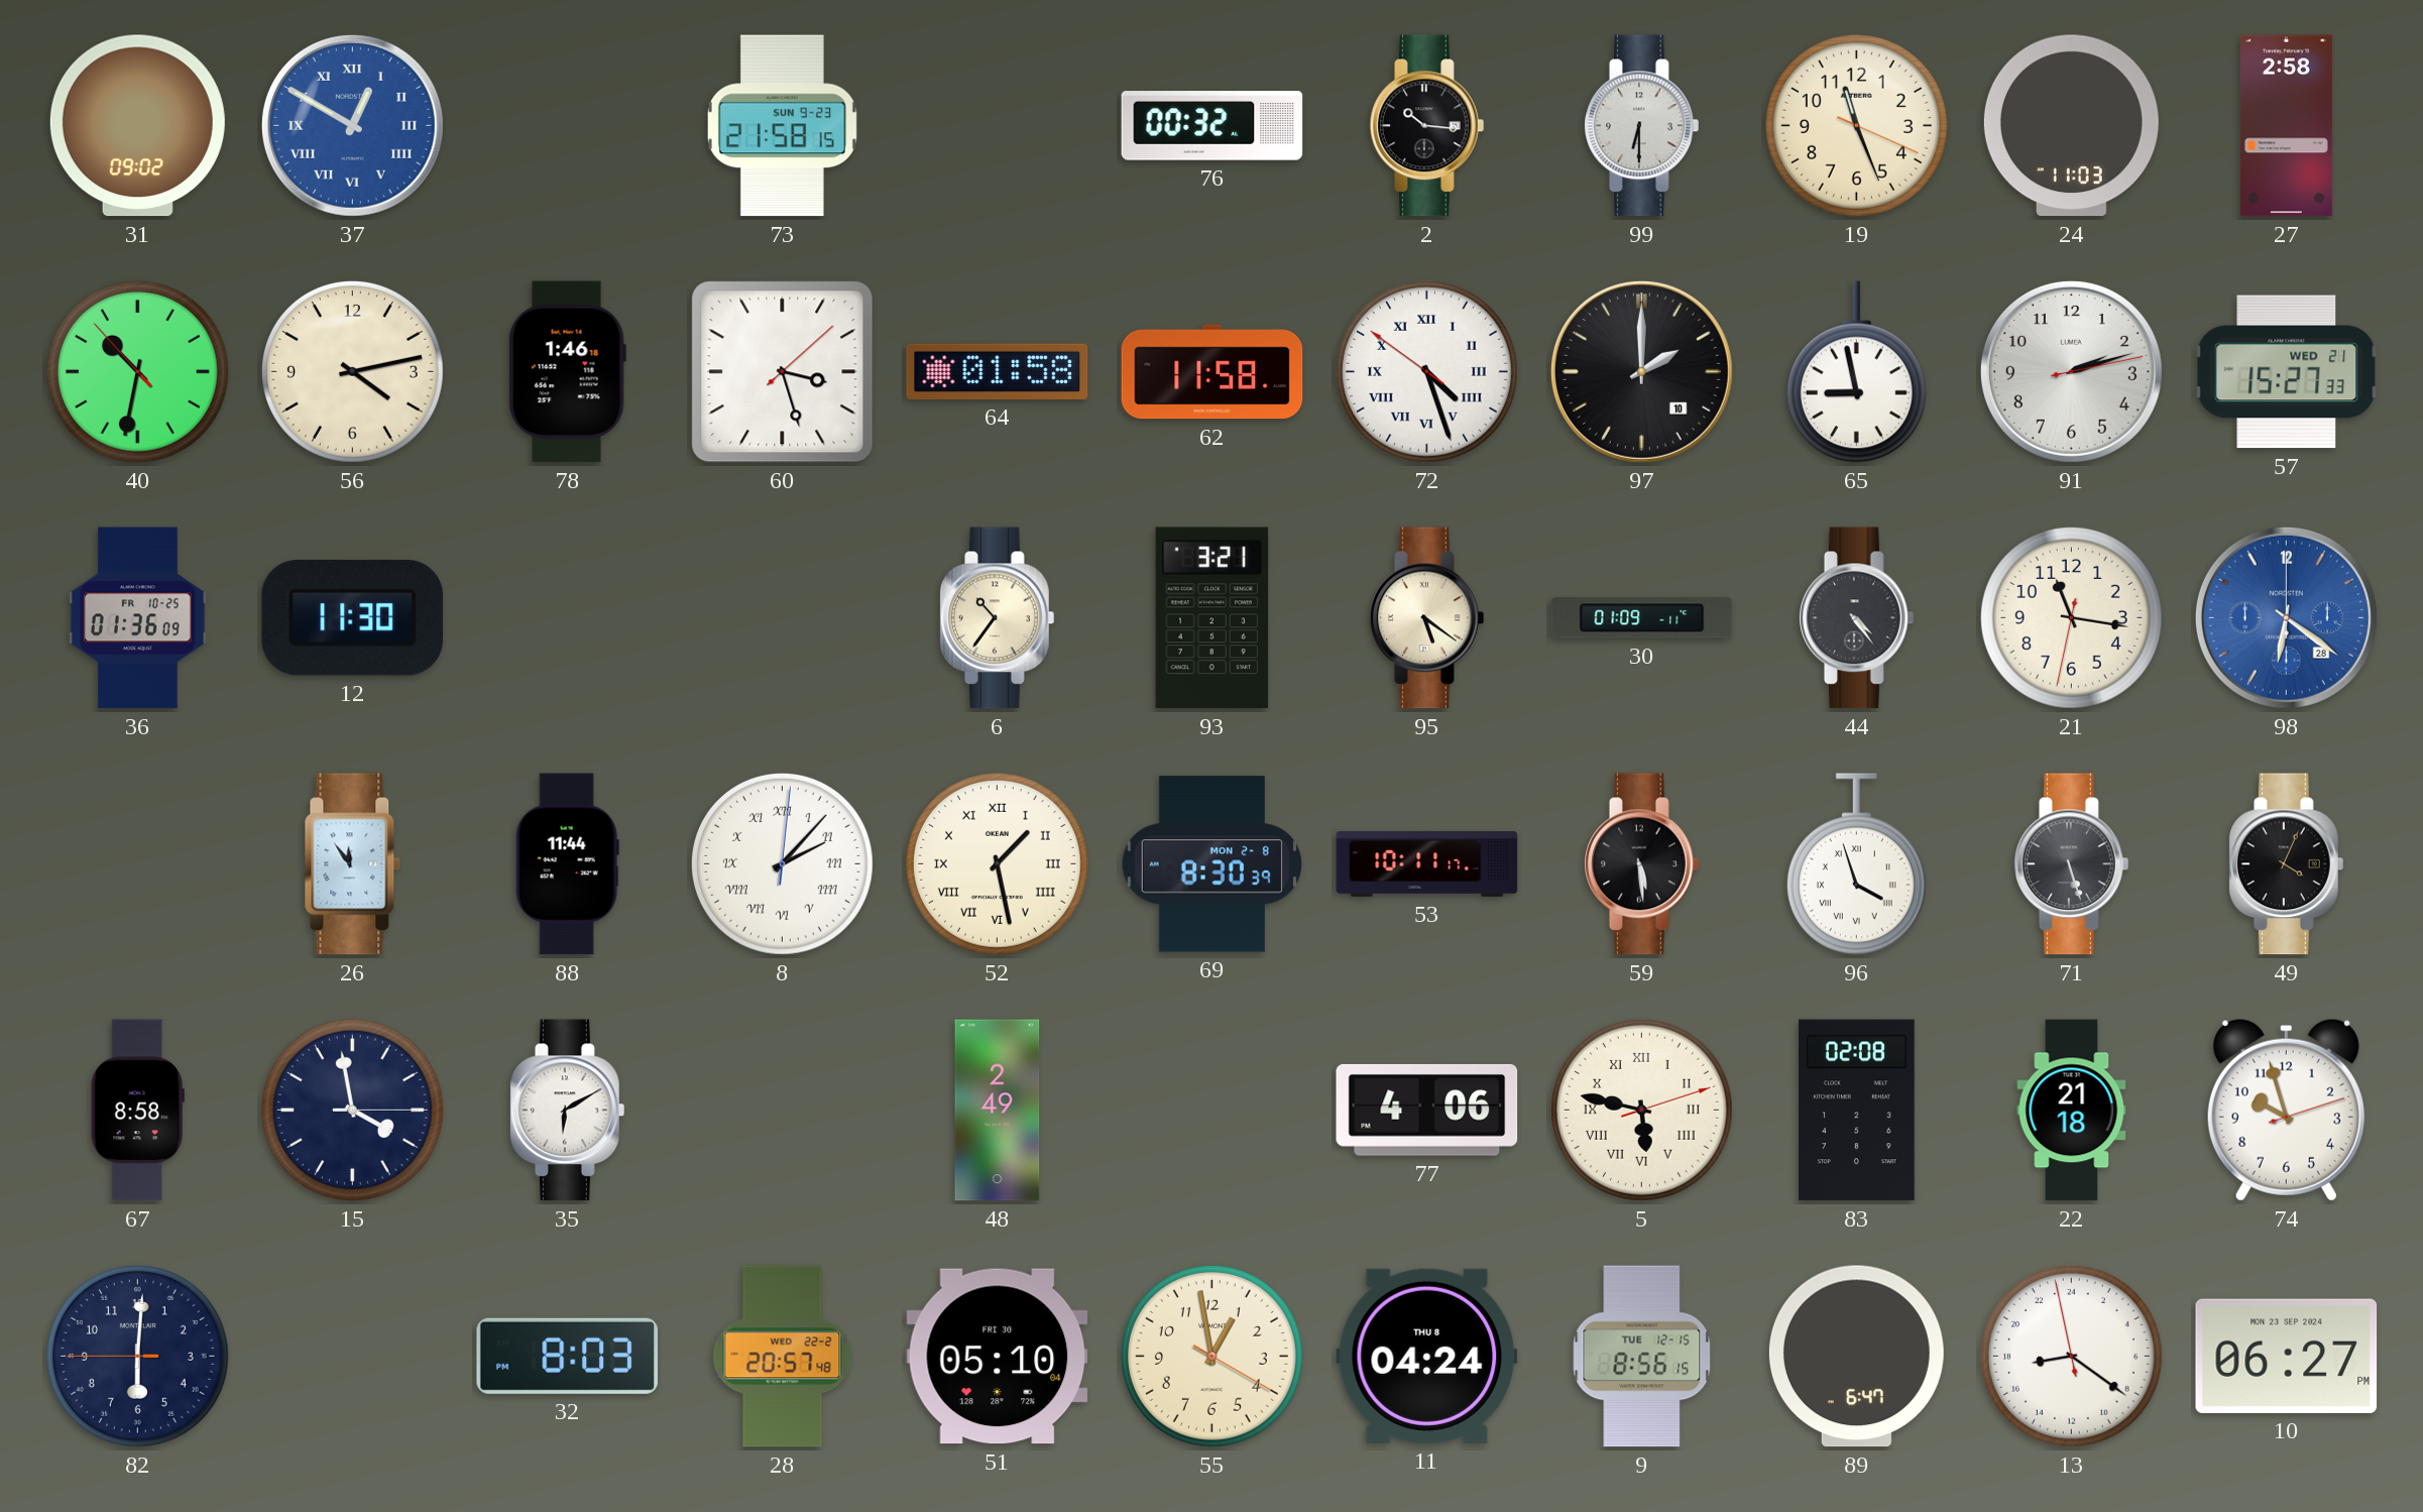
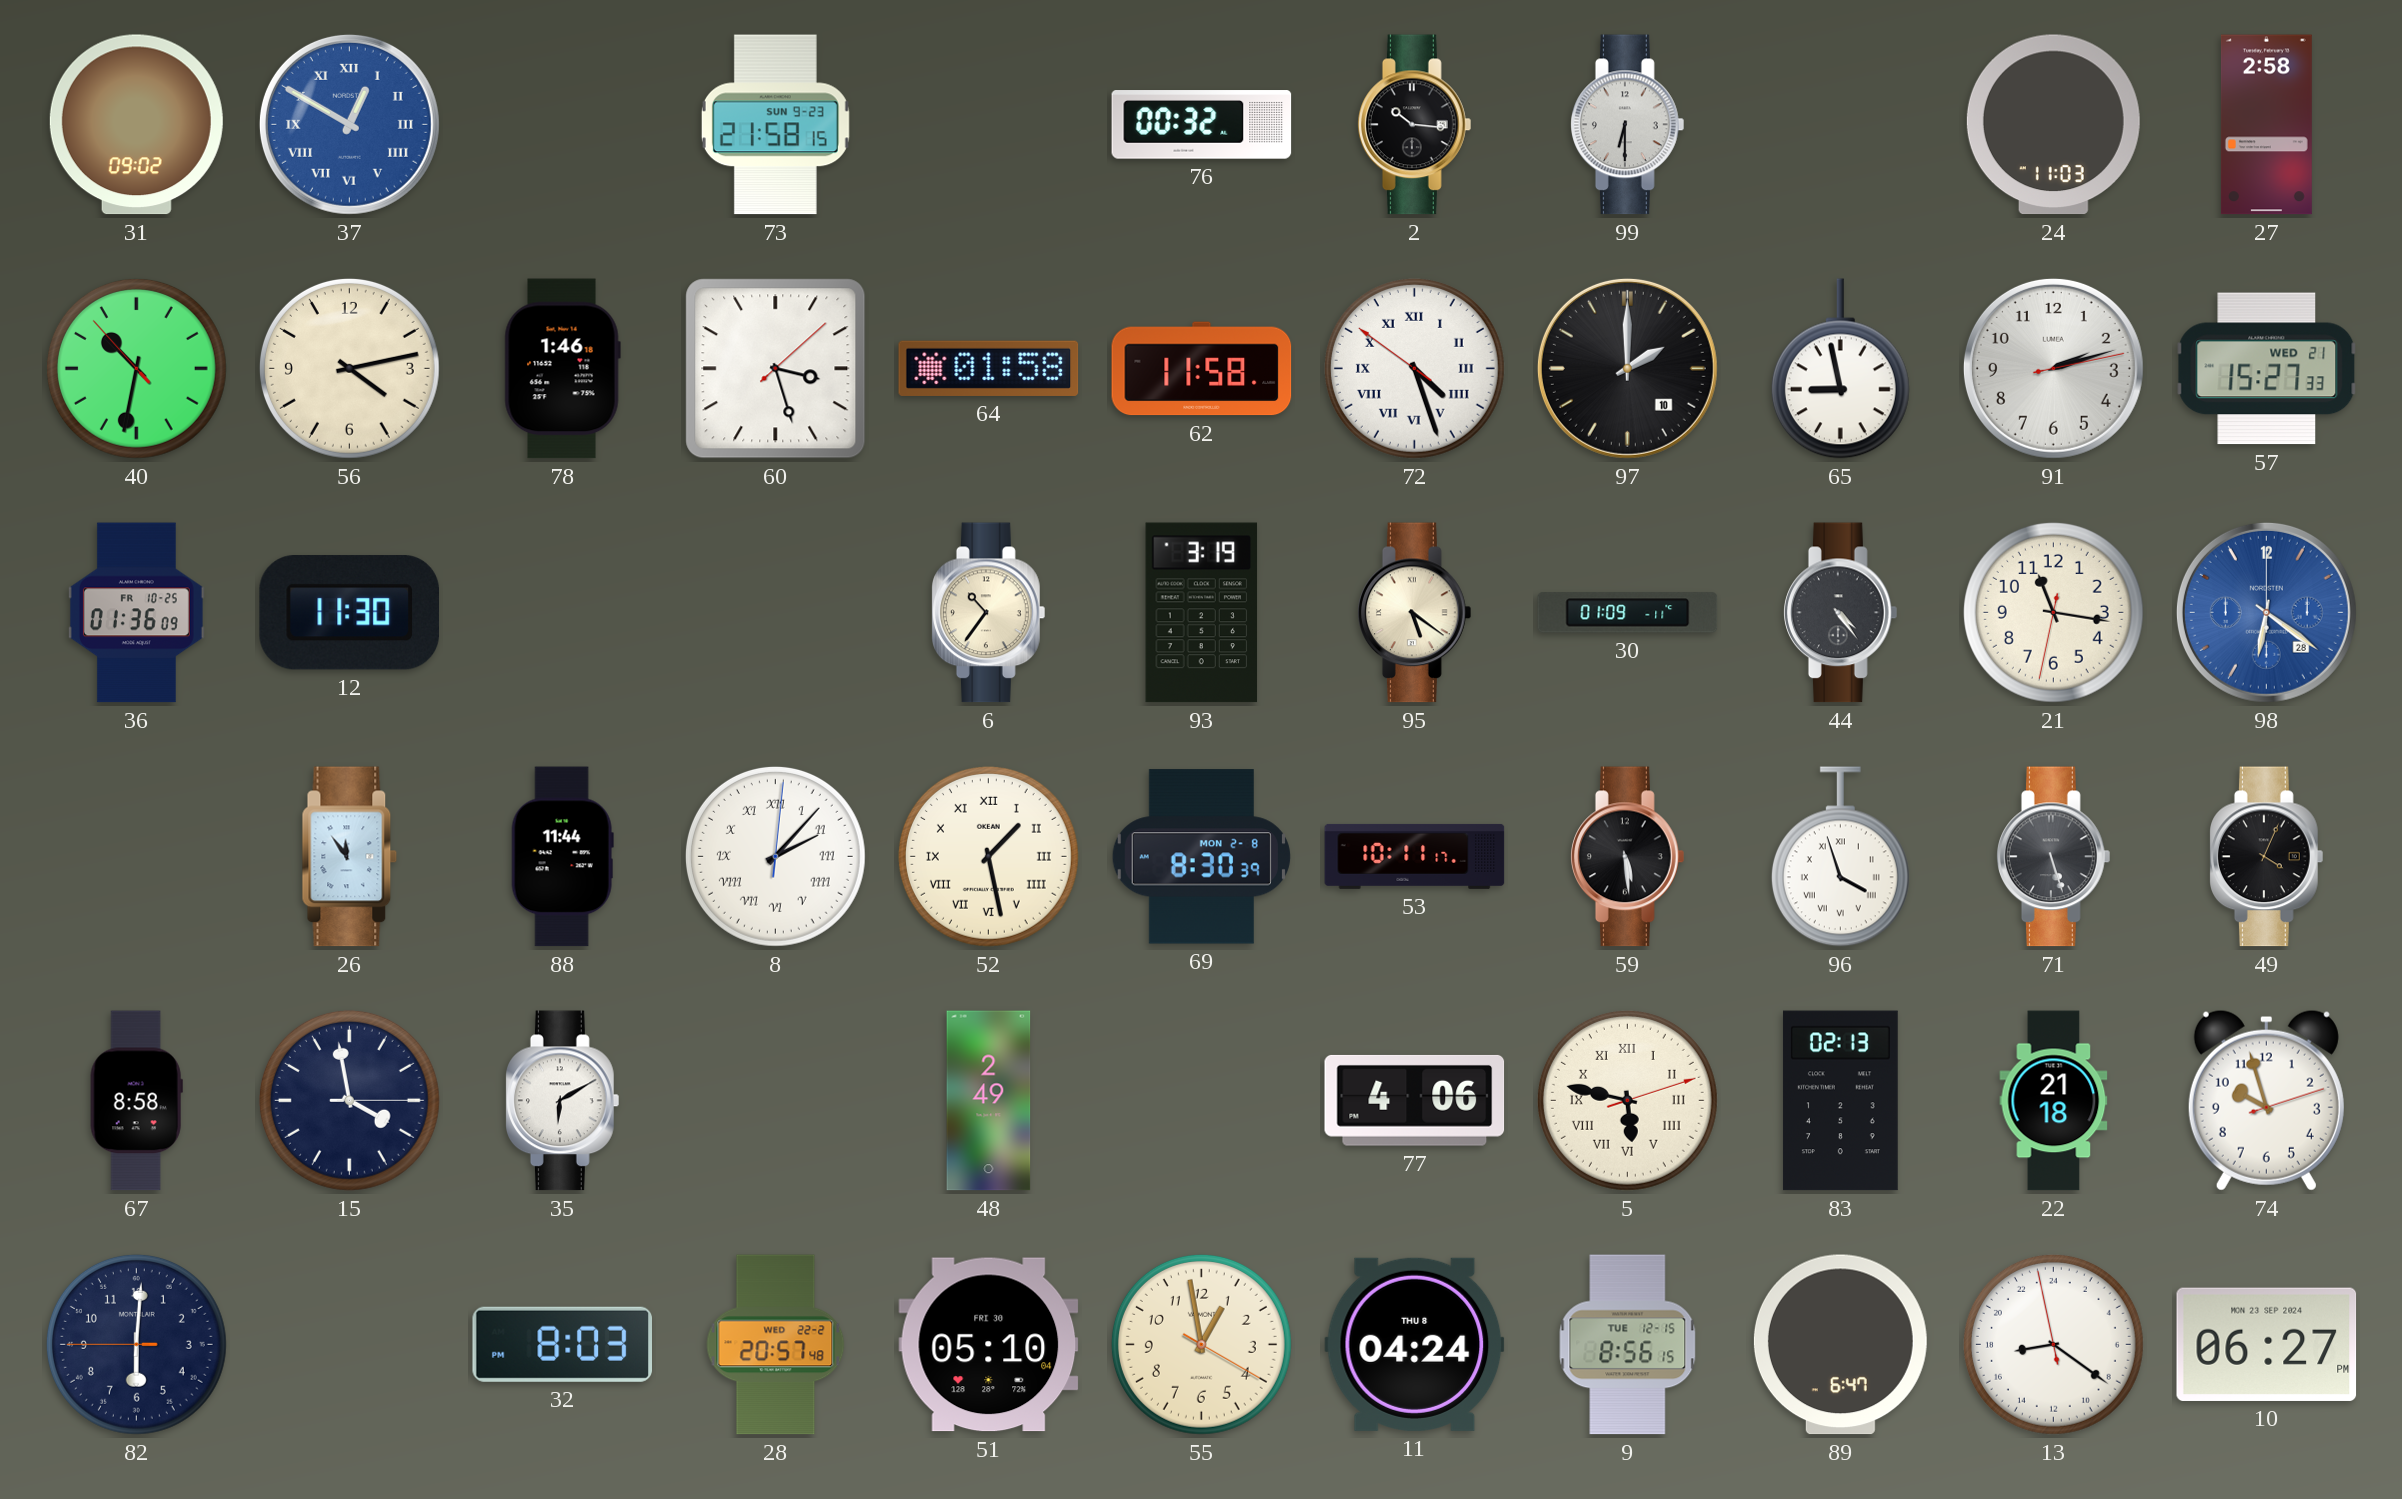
19: 11:26 -> none (1856, 125)
93: 3:21 -> 3:19 (1202, 613)
83: 02:08 -> 02:13 (1840, 1101)
